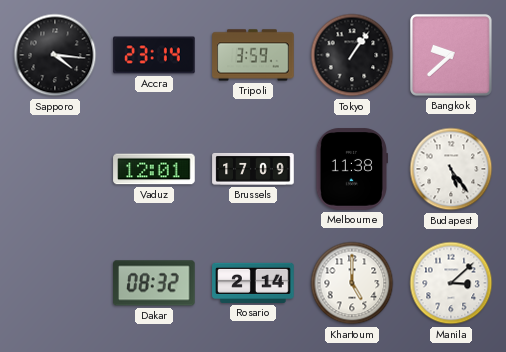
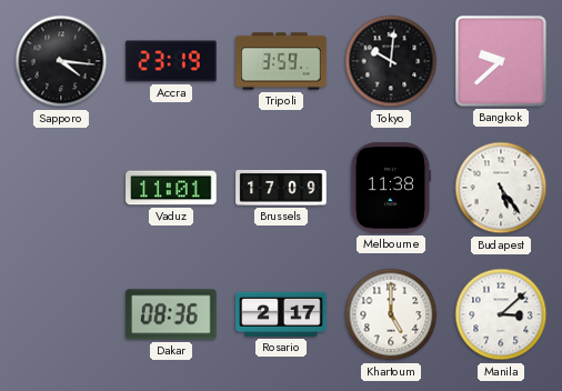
Accra: 23:14 -> 23:19 (171, 61)
Tokyo: 1:06 -> 10:01 (391, 61)
Vaduz: 12:01 -> 11:01 (171, 188)
Dakar: 08:32 -> 08:36 (171, 314)
Rosario: 2:14 -> 2:17 (281, 314)
